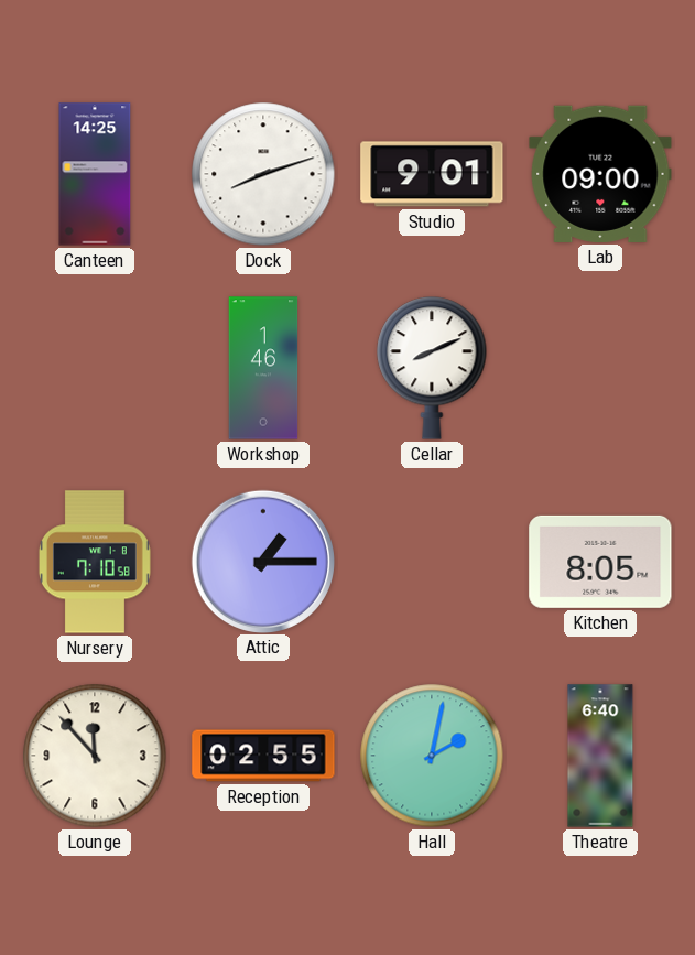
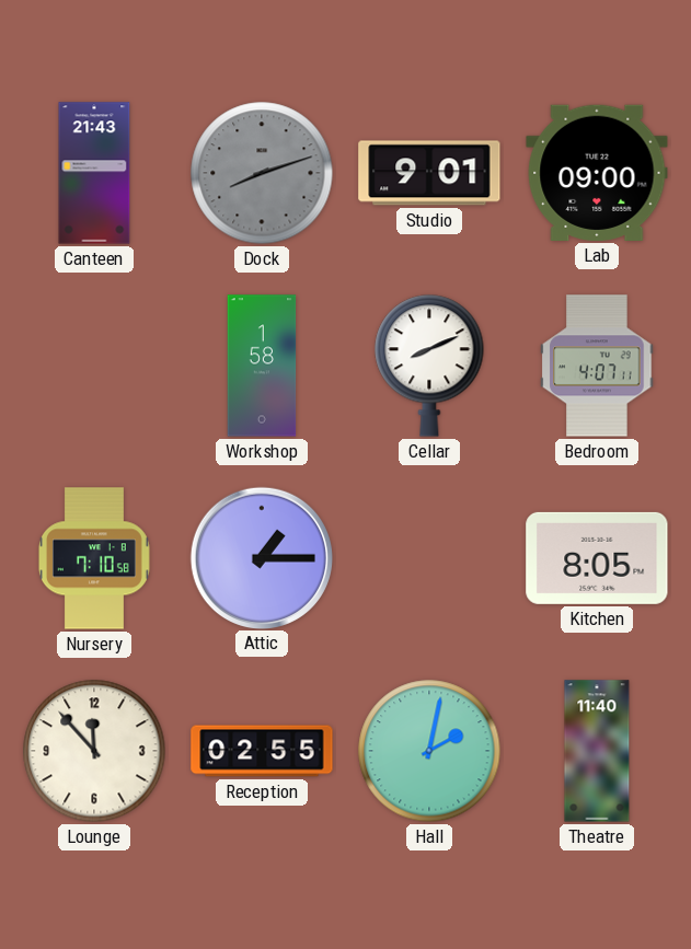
Canteen: 14:25 -> 21:43 (94, 173)
Dock dial: white -> grey (262, 173)
Workshop: 1:46 -> 1:58 (262, 366)
Bedroom: none -> 4:07 (597, 366)
Theatre: 6:40 -> 11:40 (597, 751)
